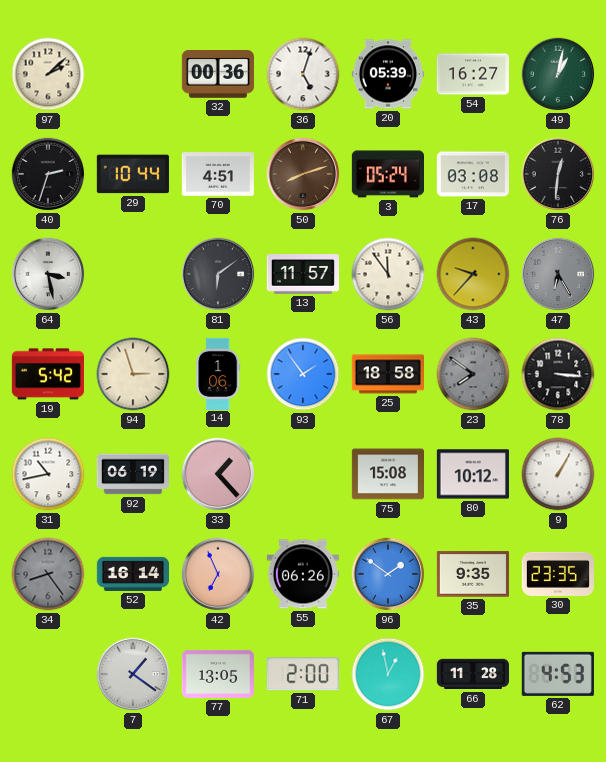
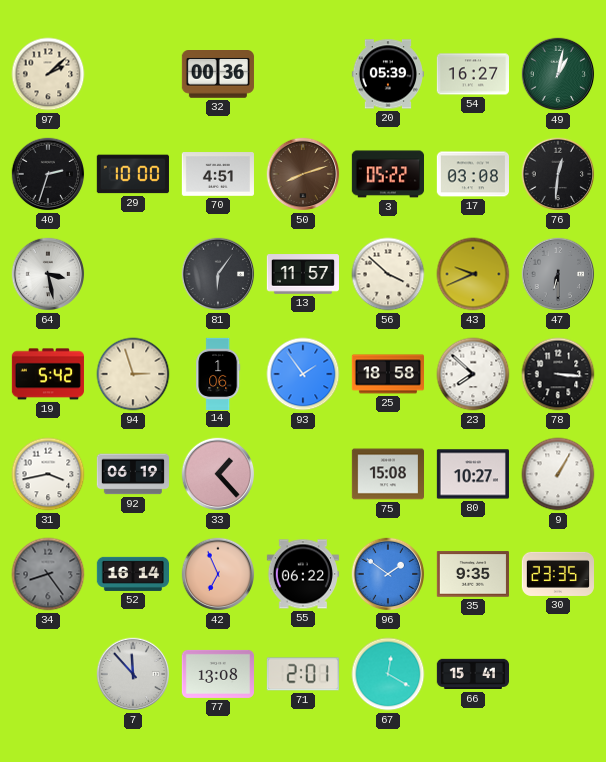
36: 5:03 -> none (303, 74)
29: 10:44 -> 10:00 (133, 174)
3: 05:24 -> 05:22 (387, 174)
81: 6:09 -> 6:06 (218, 274)
56: 11:54 -> 3:52 (388, 274)
43: 9:37 -> 9:41 (473, 274)
47: 6:25 -> 6:30 (558, 274)
23: 7:51 -> 7:52 (473, 374)
23 dial: grey -> white (473, 374)
31: 10:43 -> 3:43 (48, 474)
80: 10:12 -> 10:27 (472, 474)
55: 06:26 -> 06:22 (303, 574)
7: 1:21 -> 11:53 (133, 674)
77: 13:05 -> 13:08 (217, 674)
71: 2:00 -> 2:01 (303, 674)
67: 12:58 -> 12:20 (388, 674)
66: 11:28 -> 15:41 (472, 674)
62: 4:53 -> none (558, 674)
